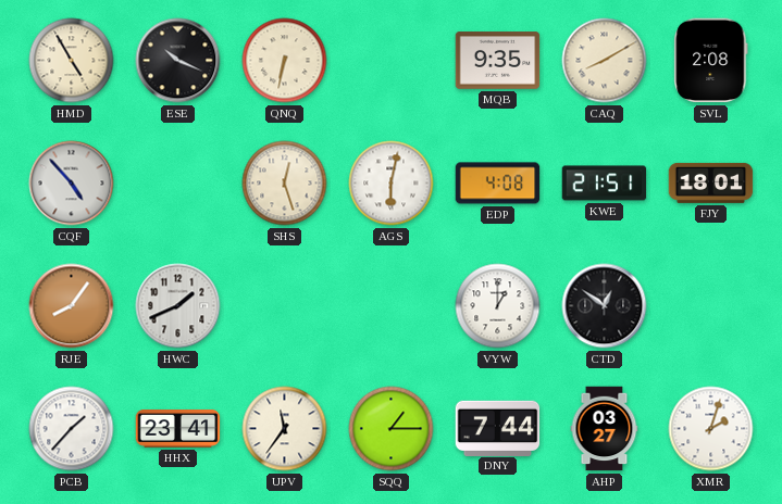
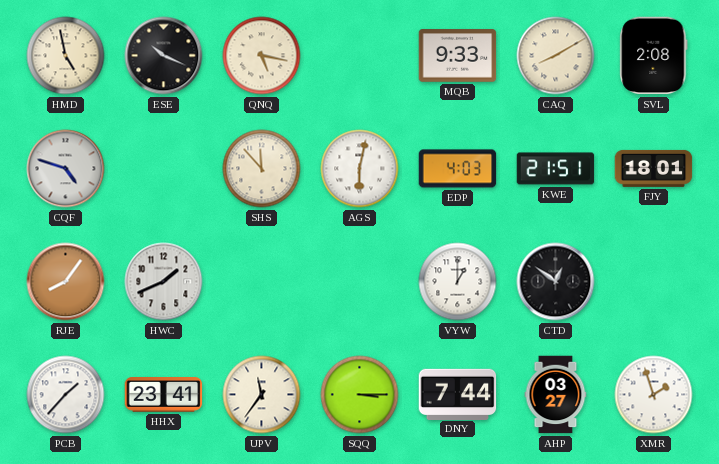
HMD: 4:55 -> 4:58 (66, 56)
QNQ: 6:32 -> 5:17 (262, 56)
MQB: 9:35 -> 9:33 (458, 56)
CQF: 4:53 -> 4:48 (66, 169)
SHS: 12:27 -> 11:53 (262, 169)
EDP: 4:08 -> 4:03 (458, 169)
SQQ: 1:15 -> 3:15 (360, 395)
XMR: 2:03 -> 1:57 (654, 395)
